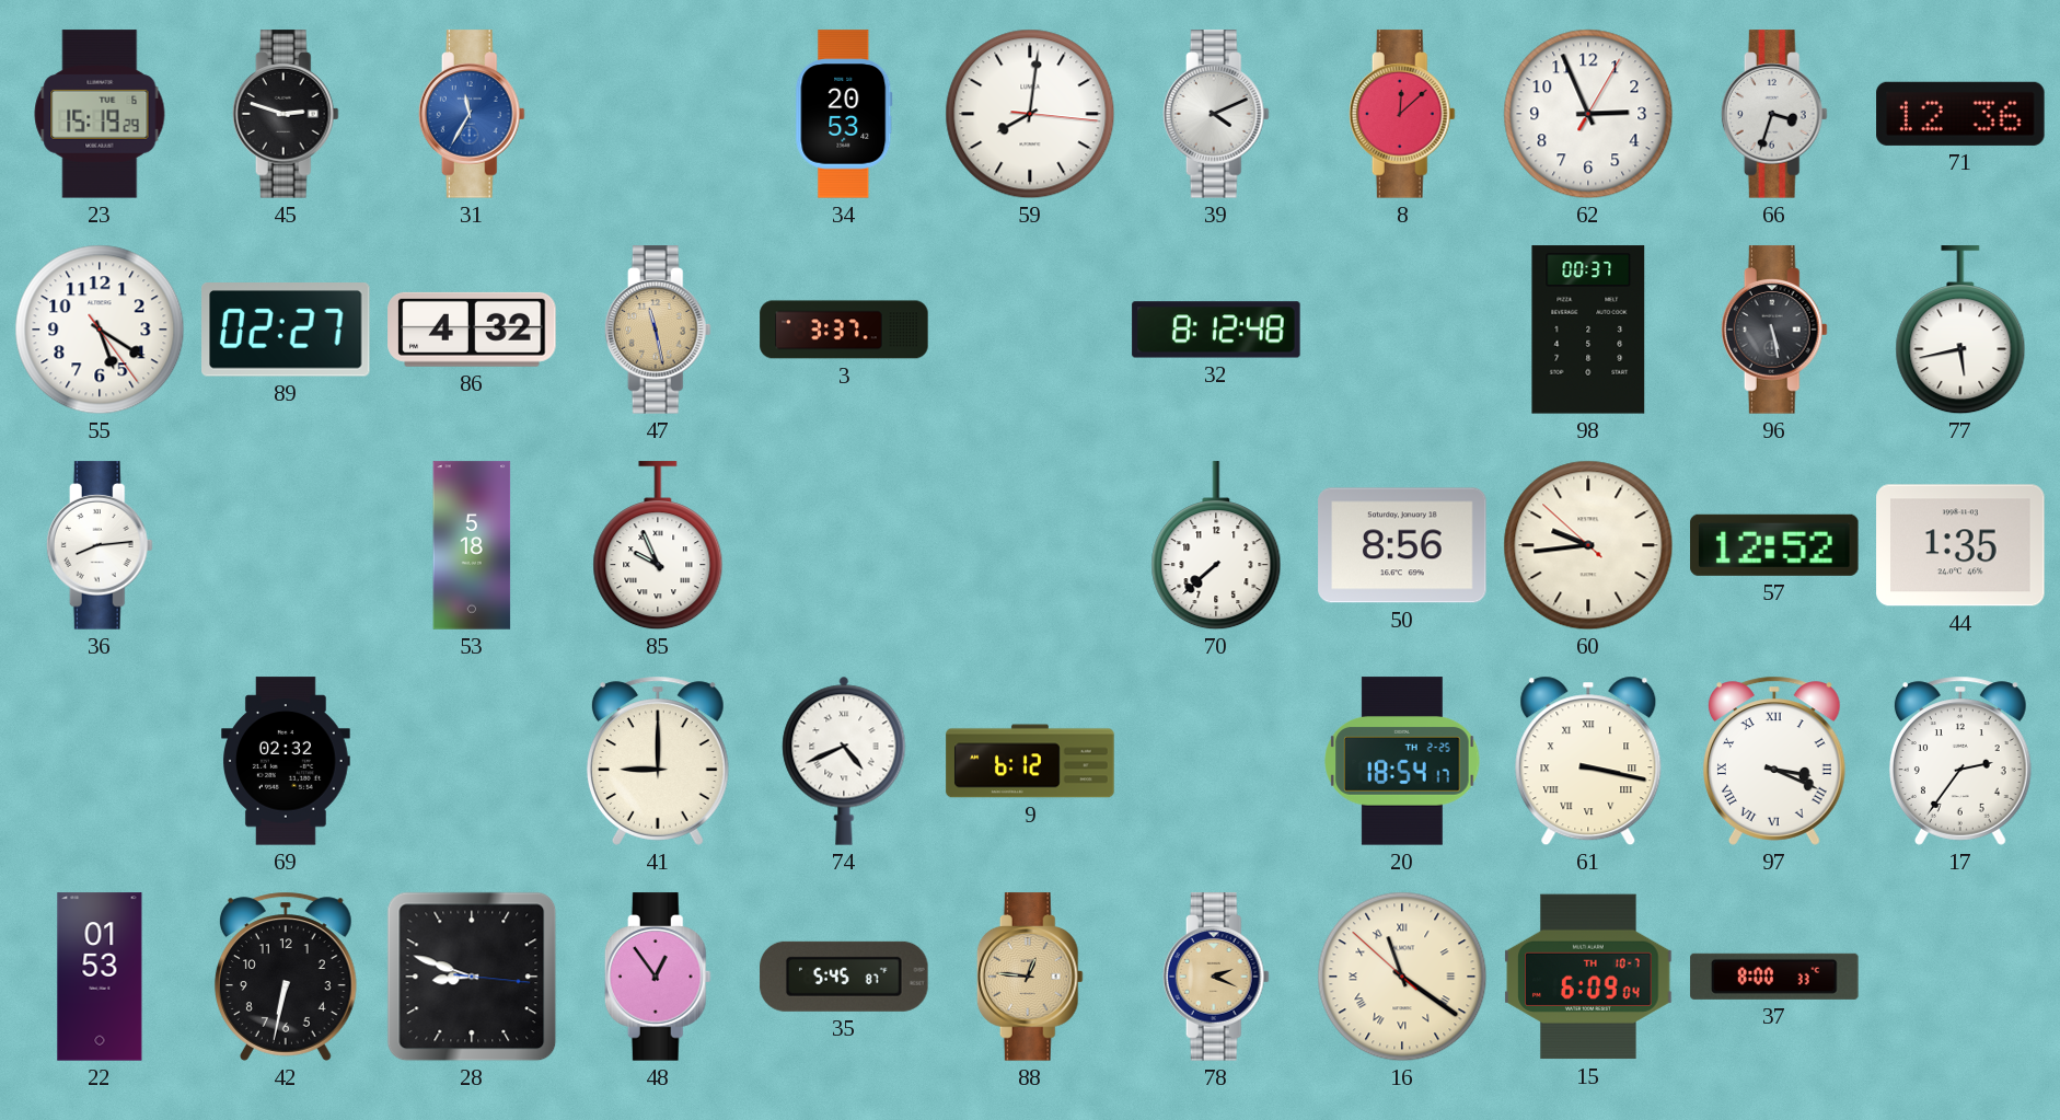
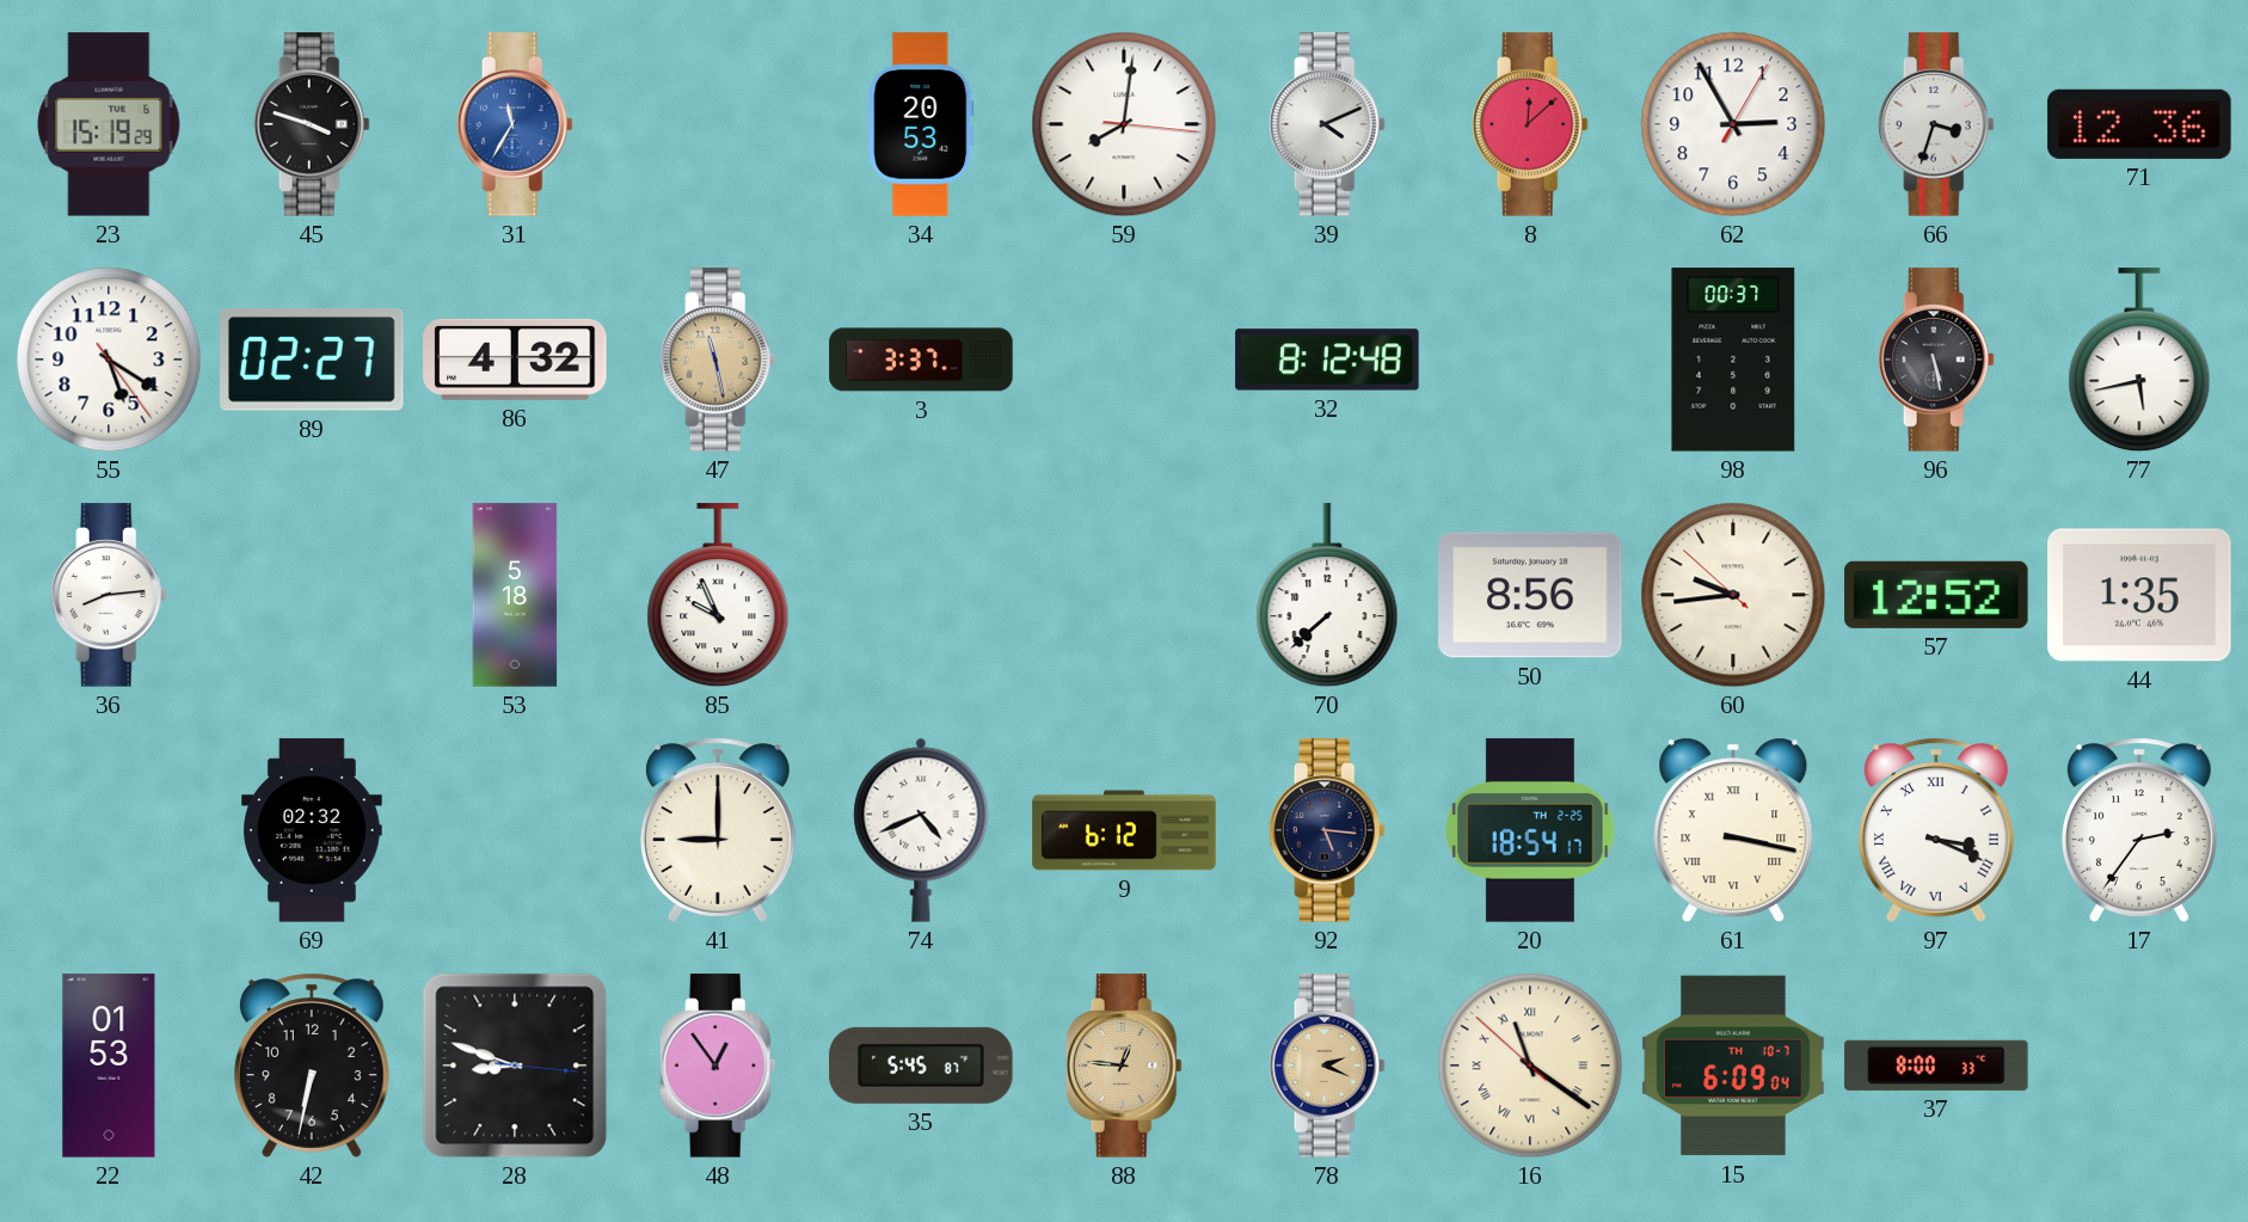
45: 2:48 -> 3:48 (312, 124)
62: 2:56 -> 2:55 (1733, 124)
92: none -> 5:16 (1327, 830)
